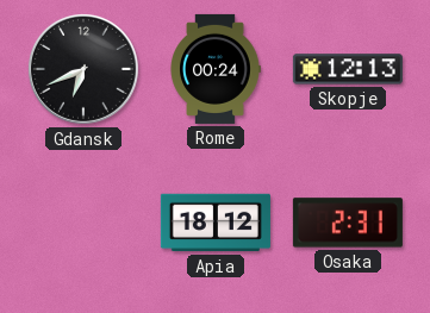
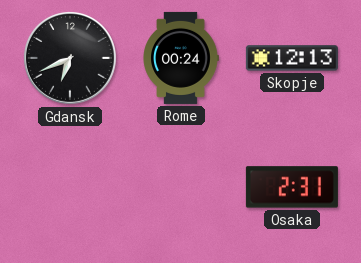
Apia: 18:12 -> none (216, 223)
